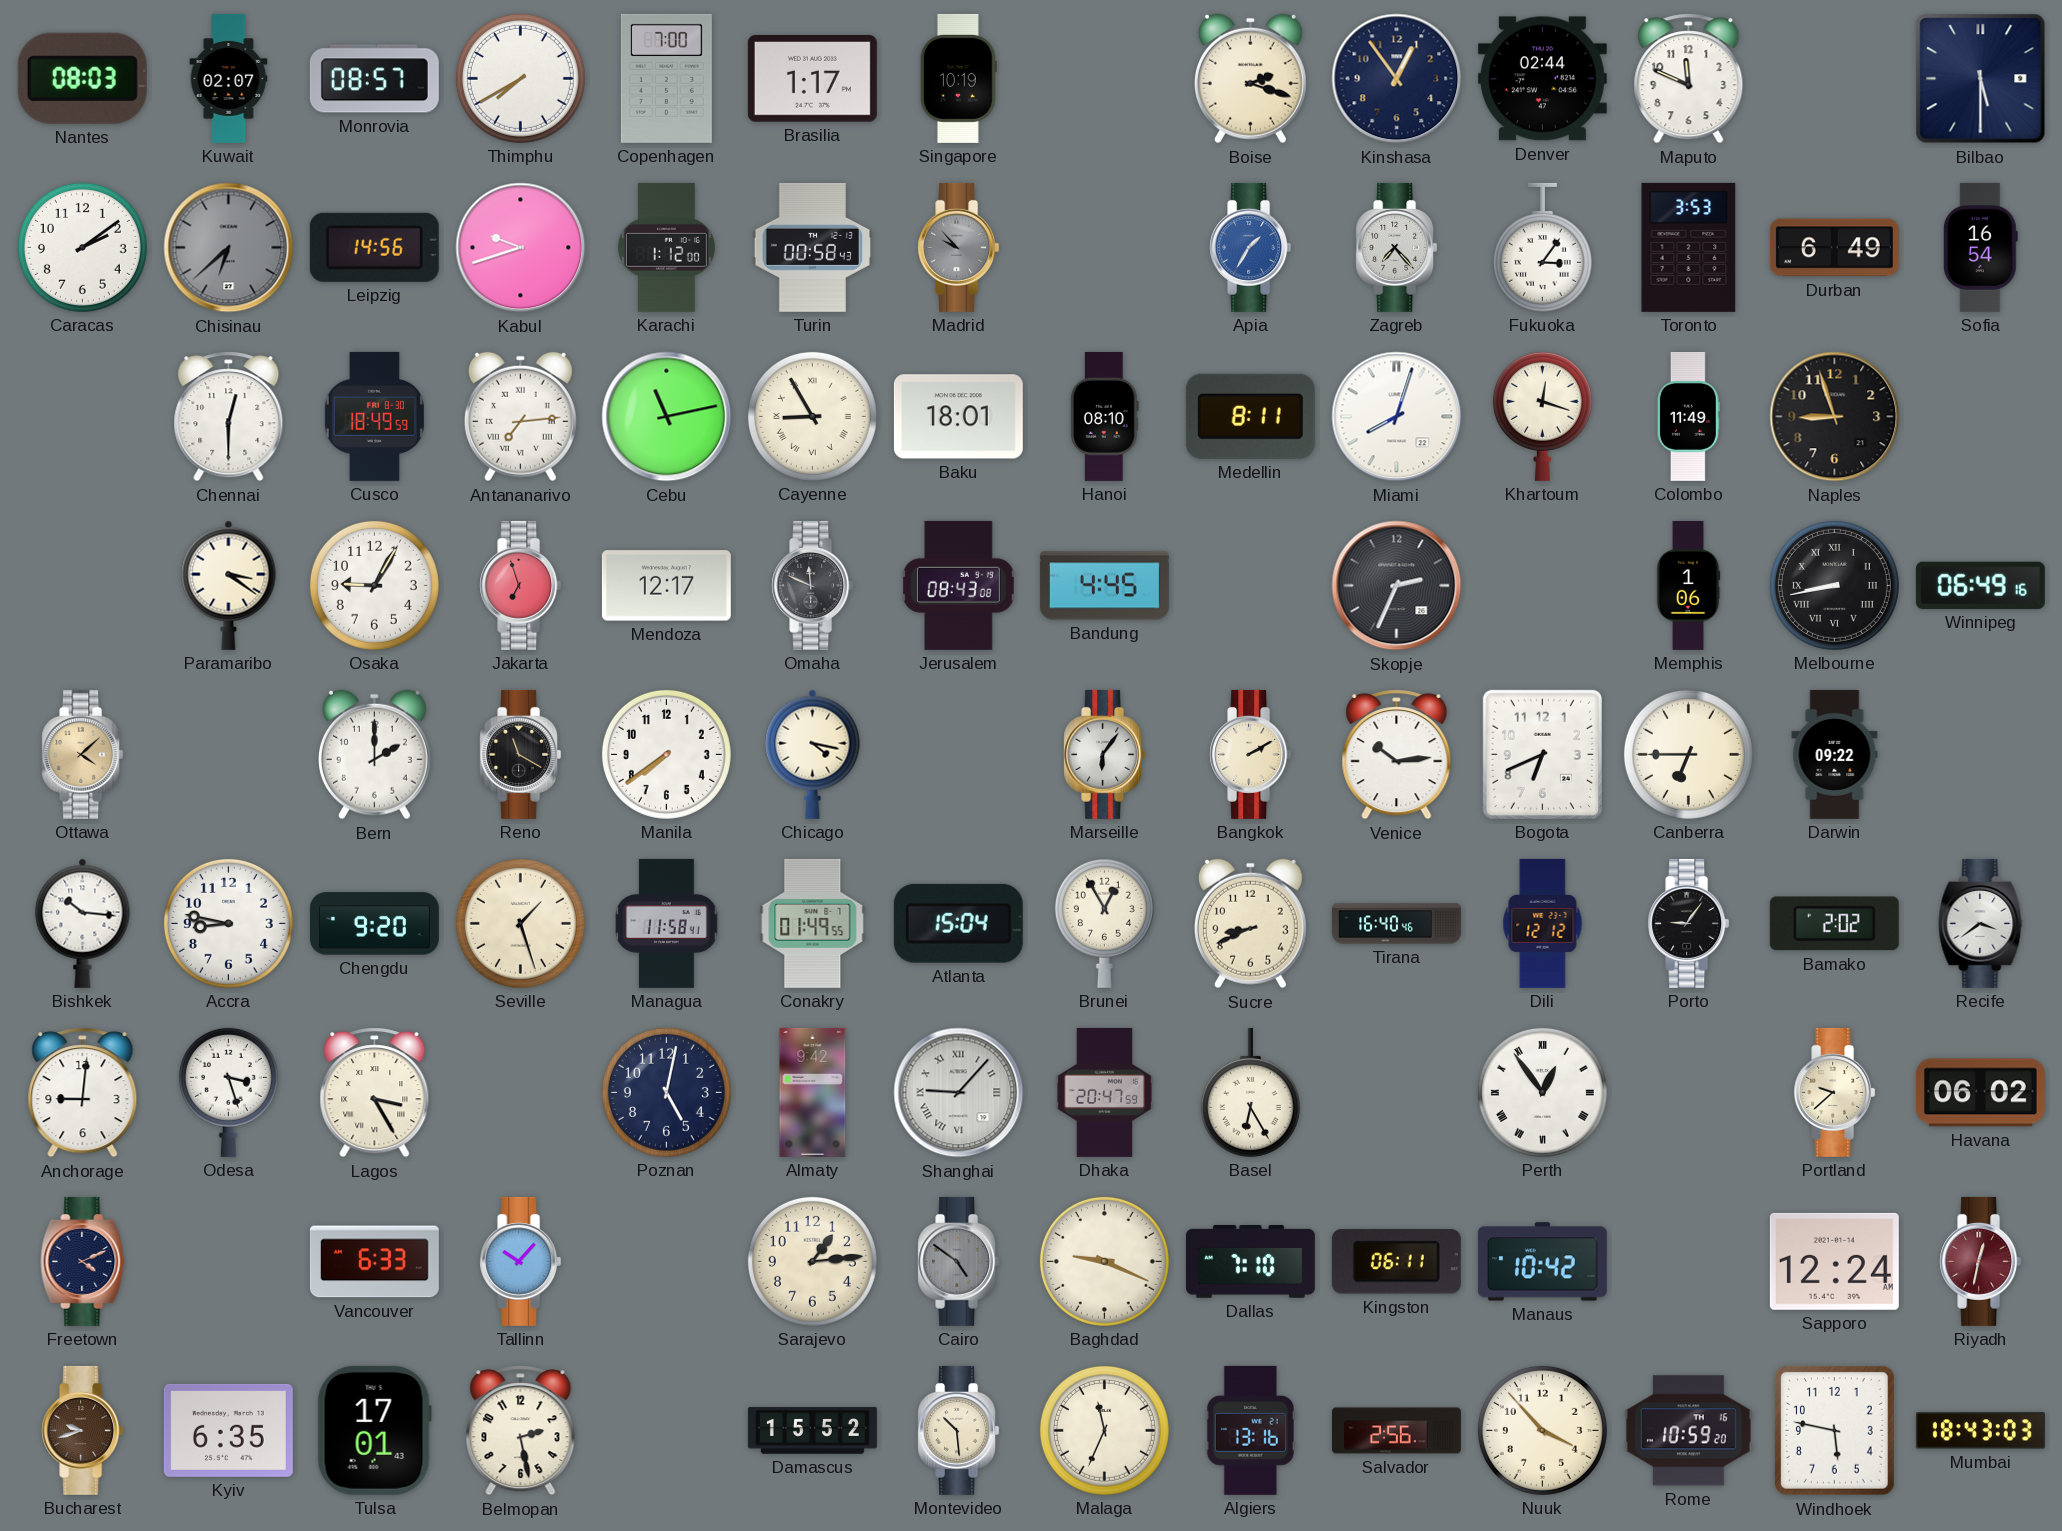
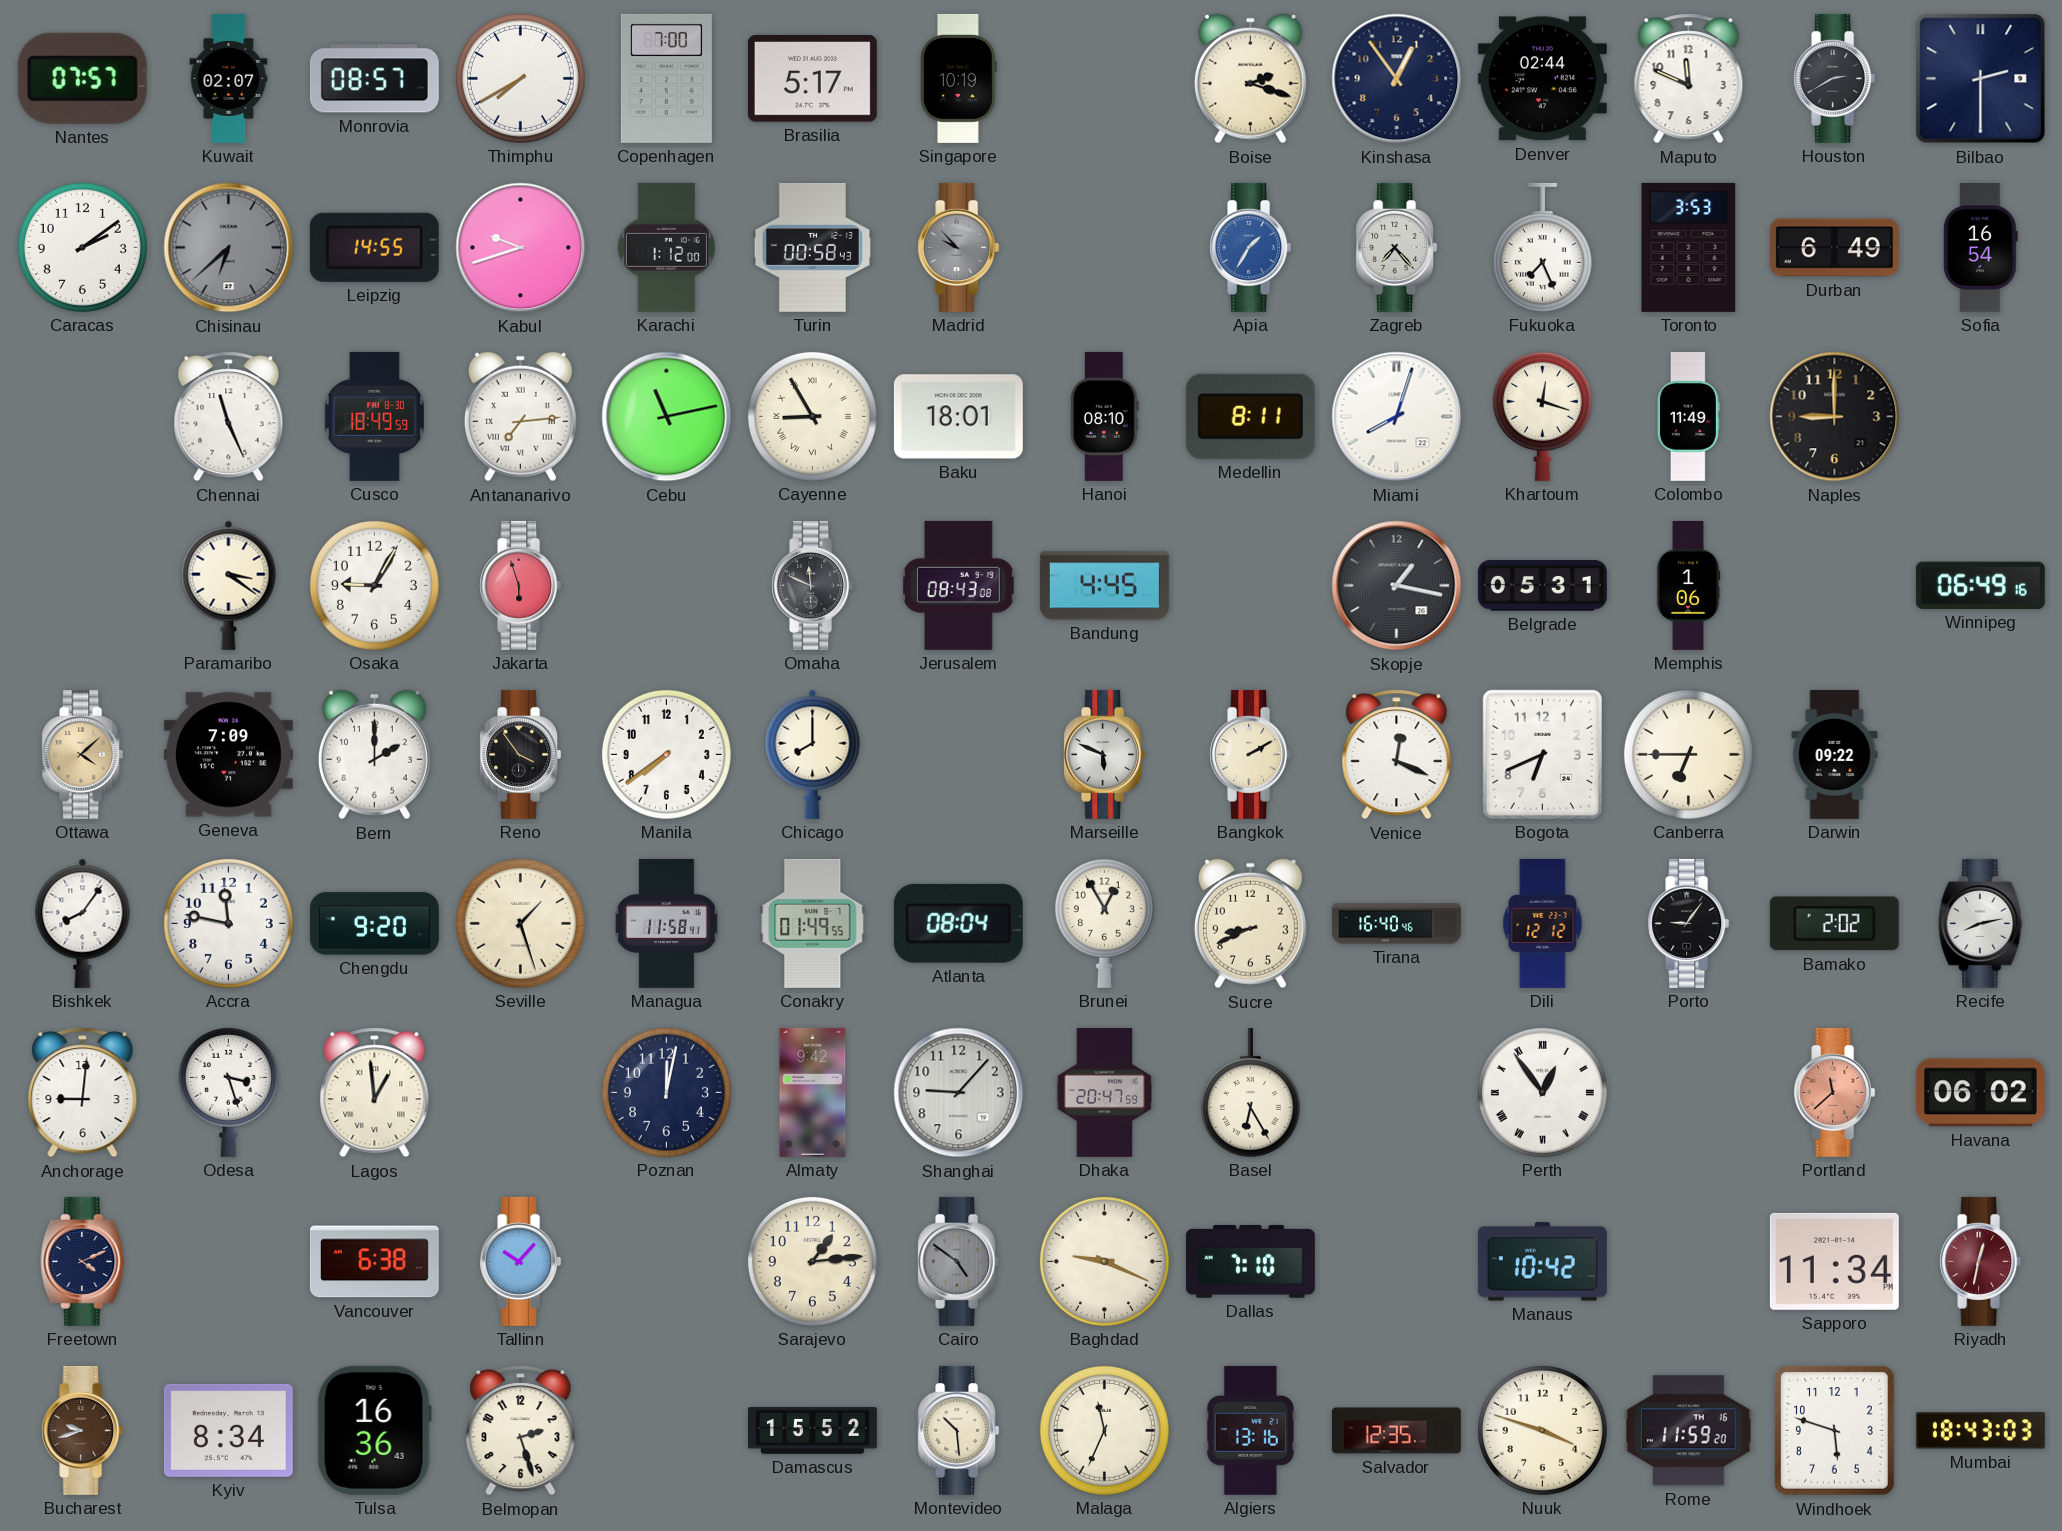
Nantes: 08:03 -> 07:57 (82, 78)
Brasilia: 1:17 -> 5:17 (812, 79)
Houston: none -> 2:40 (1835, 78)
Bilbao: 5:30 -> 2:30 (1981, 79)
Leipzig: 14:56 -> 14:55 (374, 247)
Fukuoka: 3:06 -> 7:26 (1542, 247)
Chennai: 12:30 -> 11:26 (229, 417)
Naples: 8:57 -> 9:00 (1835, 417)
Jakarta: 6:57 -> 5:57 (521, 585)
Mendoza: 12:17 -> none (666, 586)
Skopje: 2:34 -> 1:17 (1397, 586)
Belgrade: none -> 05:31 (1542, 586)
Melbourne: 8:43 -> none (1834, 585)
Geneva: none -> 7:09 (228, 755)
Reno: 11:20 -> 3:54 (521, 754)
Chicago: 4:17 -> 8:00 (813, 754)
Marseille: 6:06 -> 5:49 (1105, 754)
Venice: 10:14 -> 12:19 (1397, 755)
Bishkek: 10:16 -> 8:06 (83, 923)
Accra: 8:47 -> 11:47 (228, 923)
Atlanta: 15:04 -> 08:04 (958, 923)
Recife: 3:39 -> 8:13 (1981, 923)
Lagos: 3:25 -> 12:59 (375, 1093)
Poznan: 5:02 -> 12:02 (666, 1092)
Shanghai numerals: Roman -> Arabic (959, 1093)
Portland: 9:38 -> 11:38 (1835, 1092)
Portland dial: cream -> salmon (1835, 1092)
Vancouver: 6:33 -> 6:38 (374, 1262)
Kingston: 06:11 -> none (1396, 1262)
Sapporo: 12:24 -> 11:34 (1834, 1261)
Kyiv: 6:35 -> 8:34 (228, 1430)
Tulsa: 17:01 -> 16:36 (374, 1430)
Belmopan: 2:28 -> 2:27 (521, 1431)
Salvador: 2:56 -> 12:35 (1396, 1431)
Nuuk: 3:53 -> 3:48 (1542, 1430)
Rome: 10:59 -> 11:59 (1688, 1431)
Windhoek: 5:47 -> 5:48 (1835, 1431)
